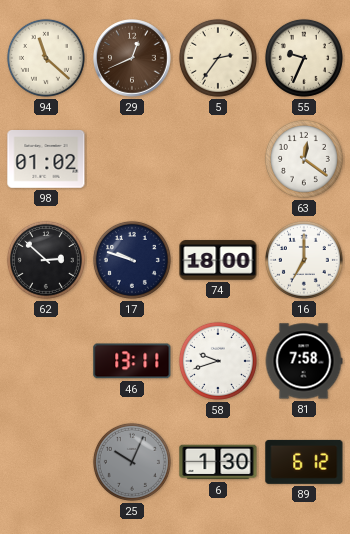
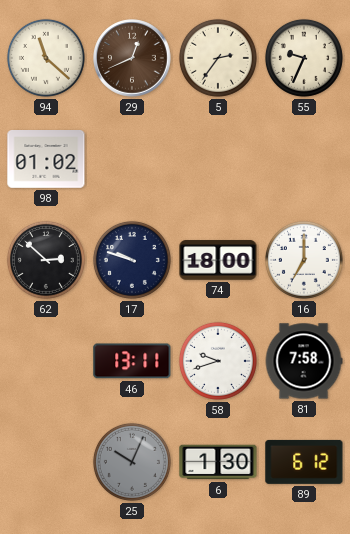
63: 12:21 -> none (304, 159)
